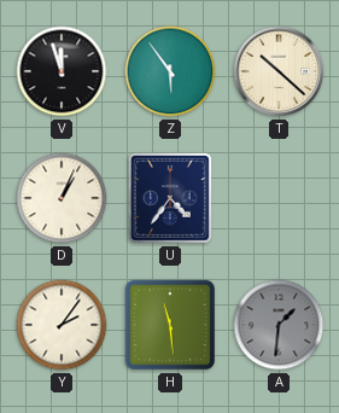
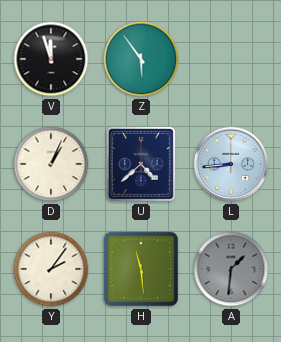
T: 10:22 -> none (279, 71)
U: 4:36 -> 4:38 (141, 164)
L: none -> 8:44 (231, 164)
